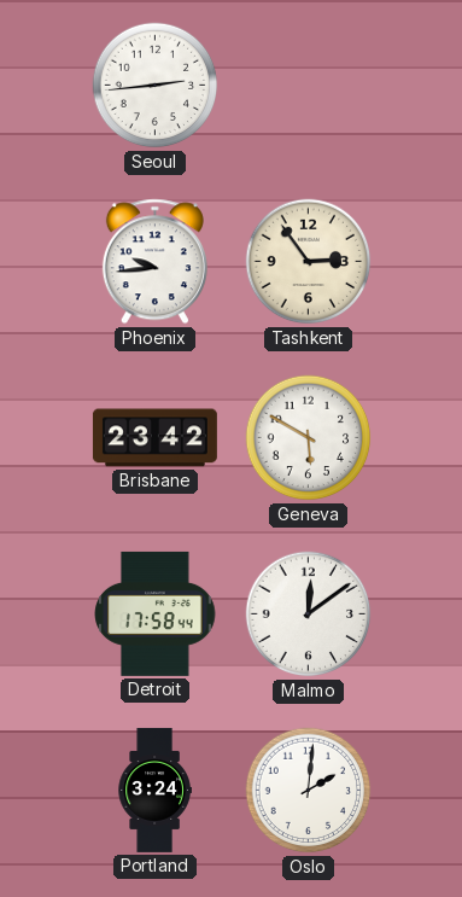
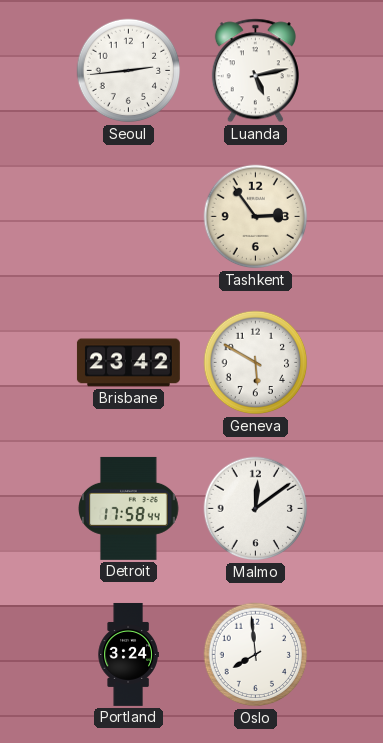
Luanda: none -> 5:13 (255, 71)
Phoenix: 9:44 -> none (154, 262)
Oslo: 2:01 -> 7:59 (256, 655)
